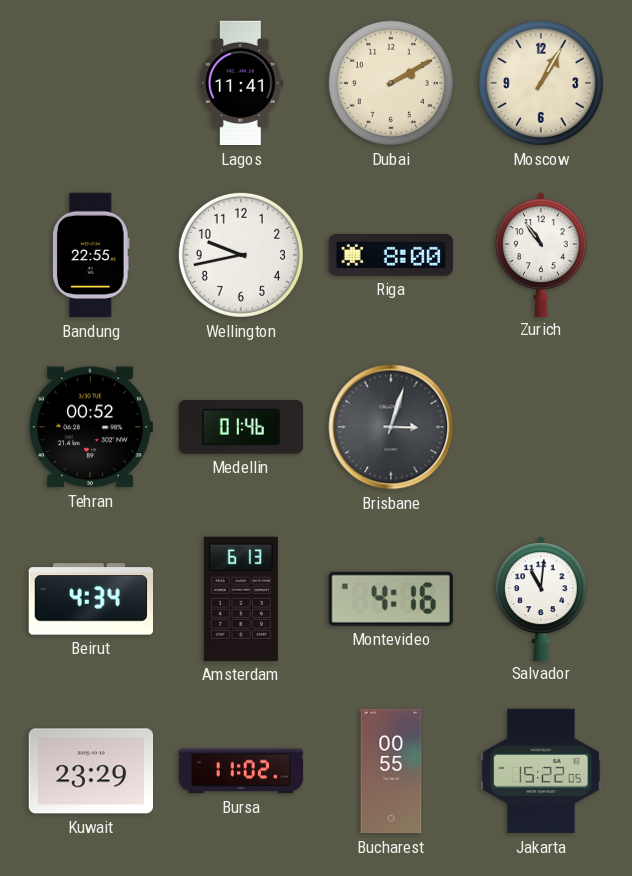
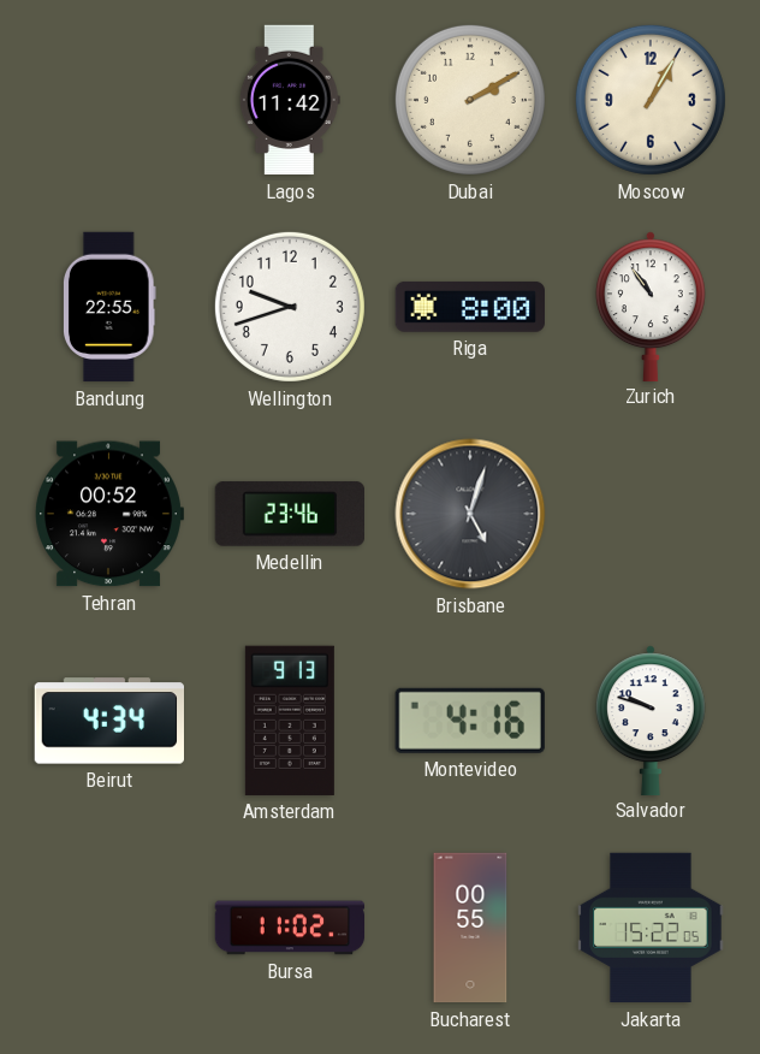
Lagos: 11:41 -> 11:42 (290, 100)
Wellington: 9:43 -> 9:42 (290, 307)
Medellin: 01:46 -> 23:46 (289, 514)
Brisbane: 3:03 -> 5:03 (470, 514)
Amsterdam: 6:13 -> 9:13 (290, 721)
Salvador: 11:01 -> 9:48 (651, 720)
Kuwait: 23:29 -> none (90, 771)
